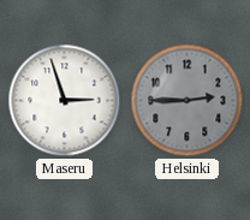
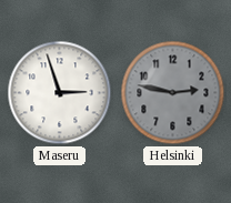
Helsinki: 2:45 -> 2:47 (173, 93)
